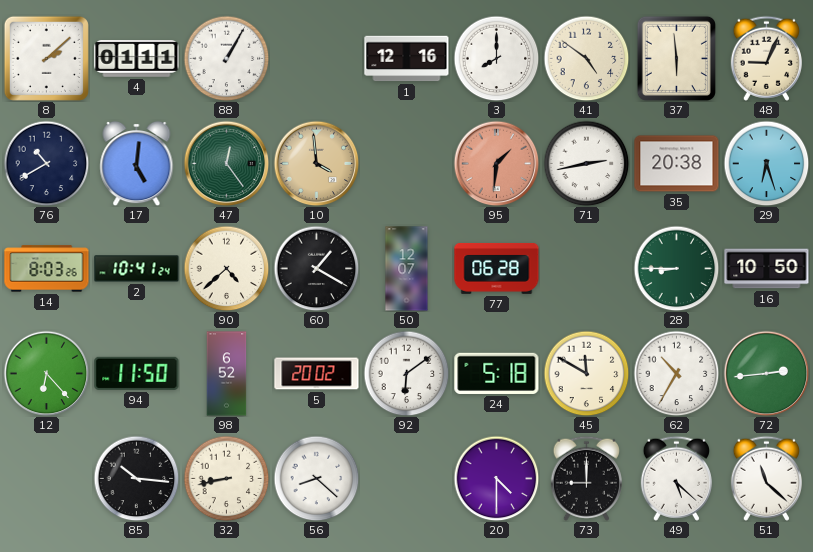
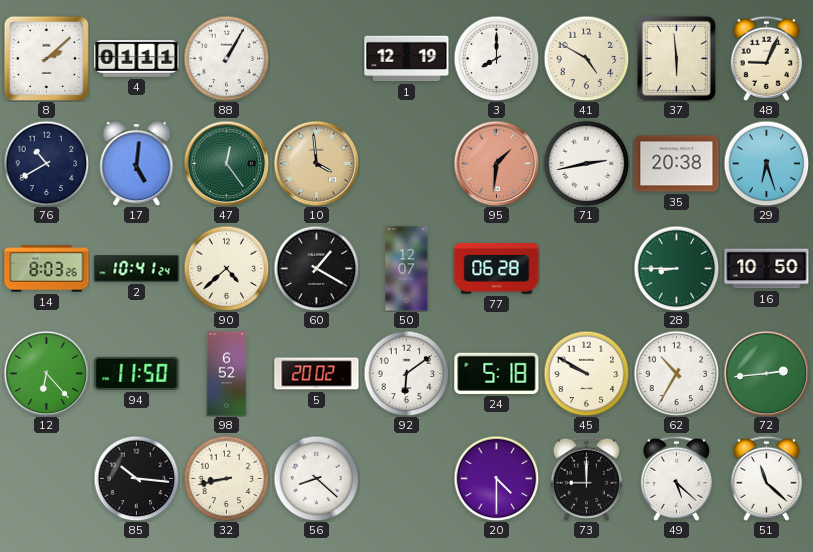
1: 12:16 -> 12:19 (407, 59)
41: 4:51 -> 4:50 (586, 58)
45: 11:50 -> 9:50 (586, 373)
